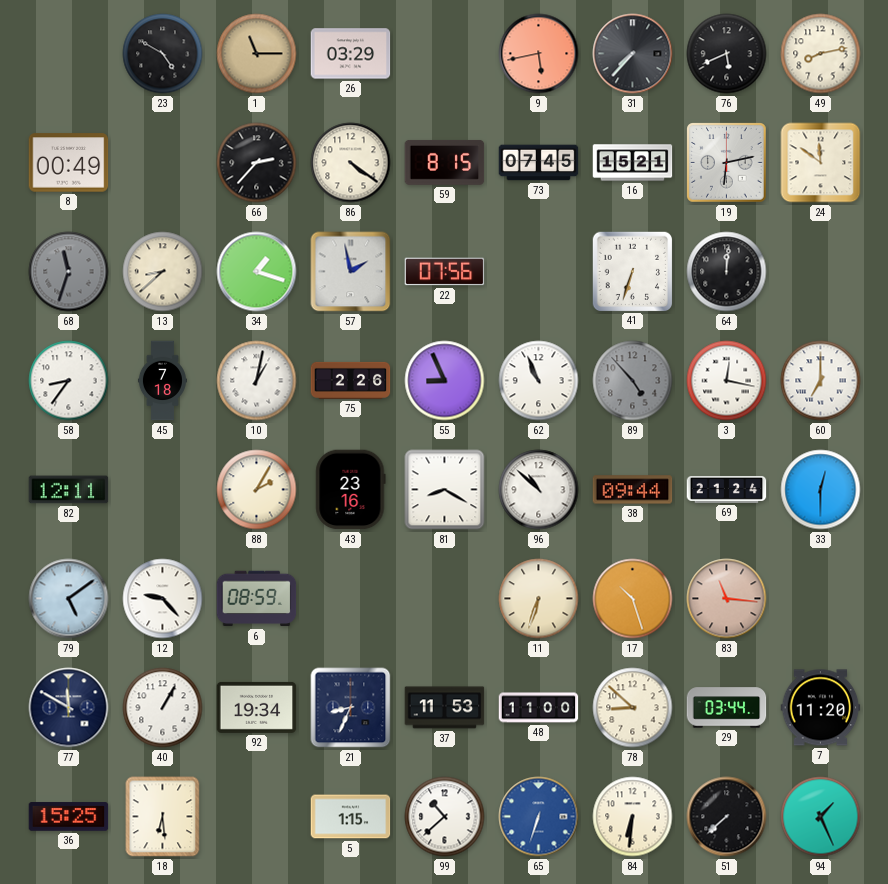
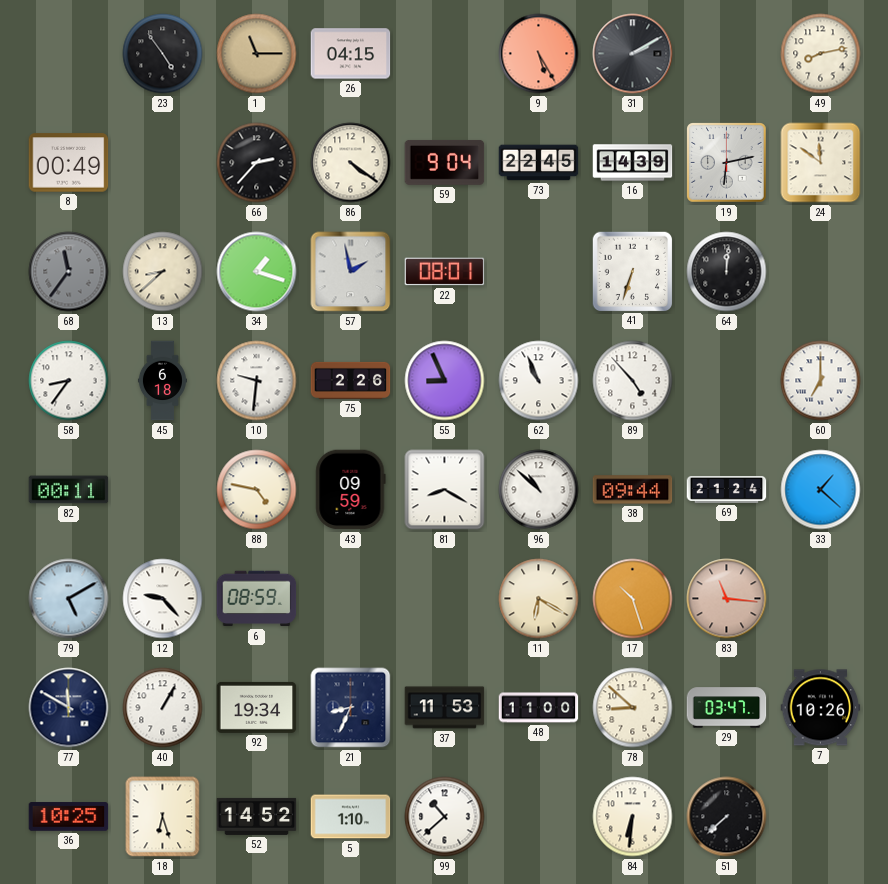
23: 4:50 -> 4:54 (163, 54)
26: 03:29 -> 04:15 (351, 54)
9: 5:43 -> 5:25 (539, 54)
31: 7:37 -> 2:10 (633, 54)
76: 5:41 -> none (727, 54)
59: 8:15 -> 9:04 (445, 162)
73: 07:45 -> 22:45 (539, 163)
16: 15:21 -> 14:39 (633, 163)
68: 11:33 -> 11:36 (69, 272)
22: 07:56 -> 08:01 (445, 272)
45: 7:18 -> 6:18 (162, 381)
10: 1:02 -> 9:31 (257, 381)
89 dial: grey -> white (633, 381)
3: 12:17 -> none (727, 381)
82: 12:11 -> 00:11 (69, 490)
88: 2:05 -> 4:47 (257, 490)
43: 23:16 -> 09:59 (351, 490)
33: 12:30 -> 1:22 (821, 490)
79: 5:09 -> 5:10 (69, 599)
11: 6:33 -> 6:20 (539, 599)
29: 03:44 -> 03:47 (727, 708)
7: 11:20 -> 10:26 (821, 708)
36: 15:25 -> 10:25 (69, 817)
18: 6:29 -> 6:27 (163, 817)
52: none -> 14:52 (257, 816)
5: 1:15 -> 1:10 (351, 817)
65: 6:33 -> none (539, 817)
94: 1:26 -> none (821, 817)
